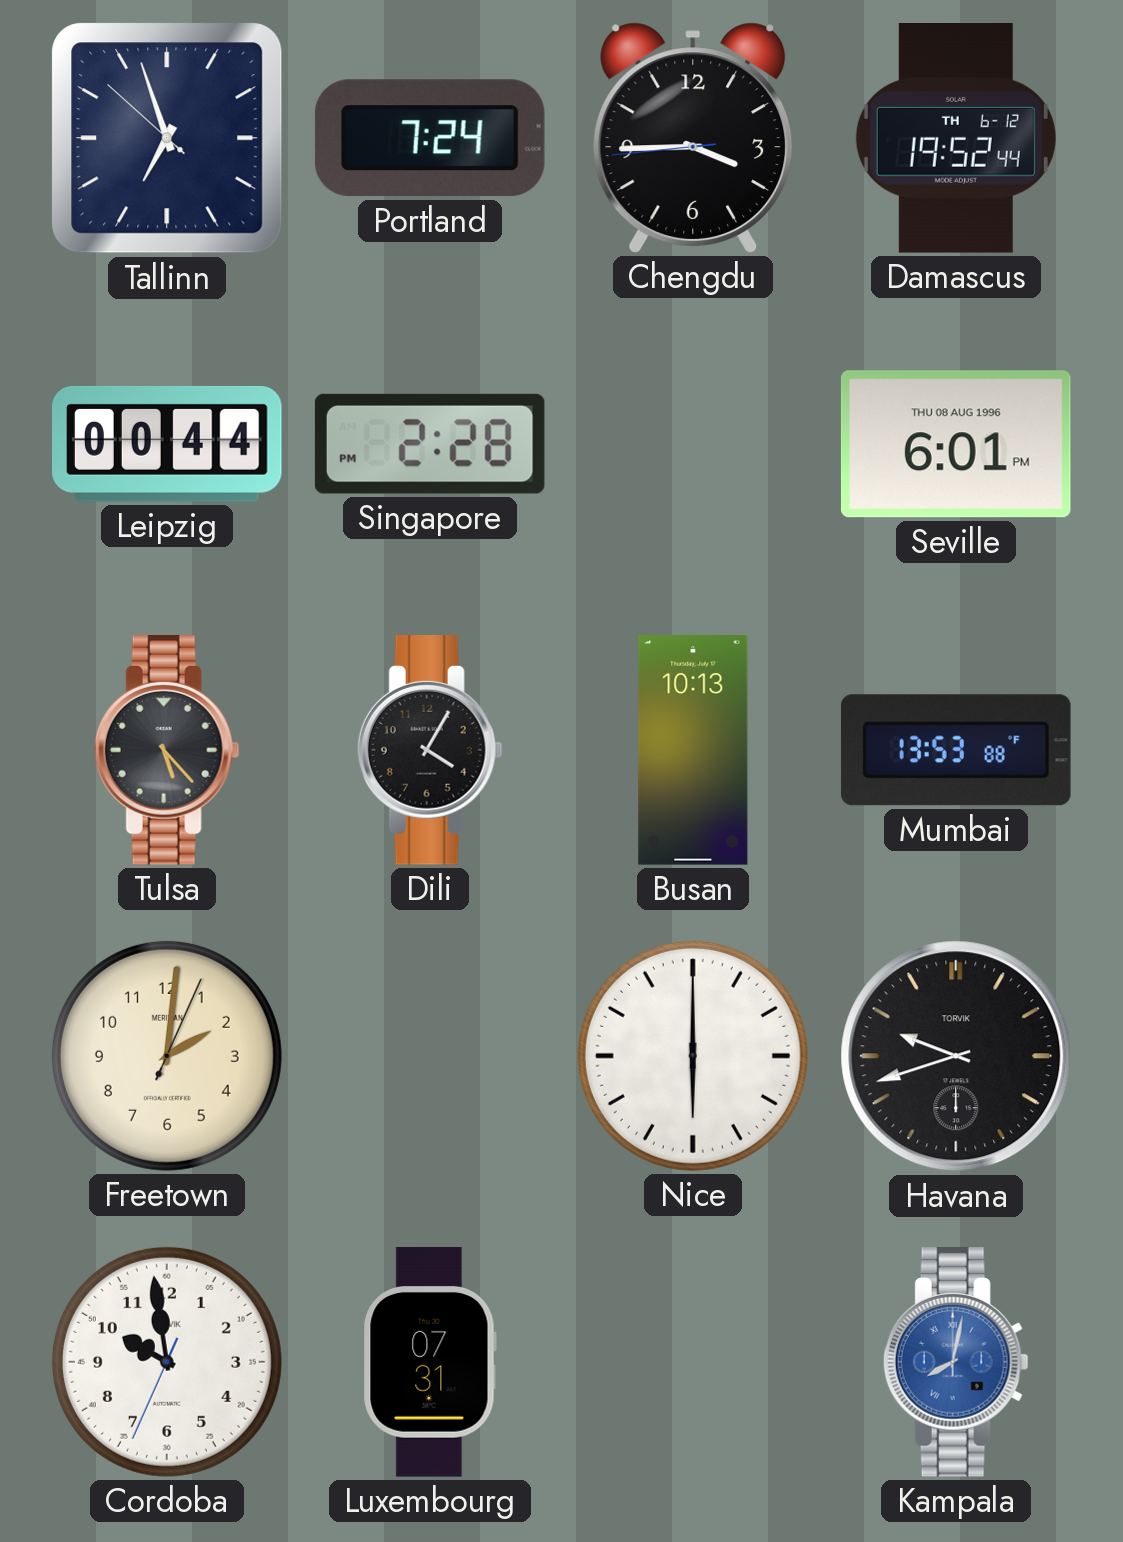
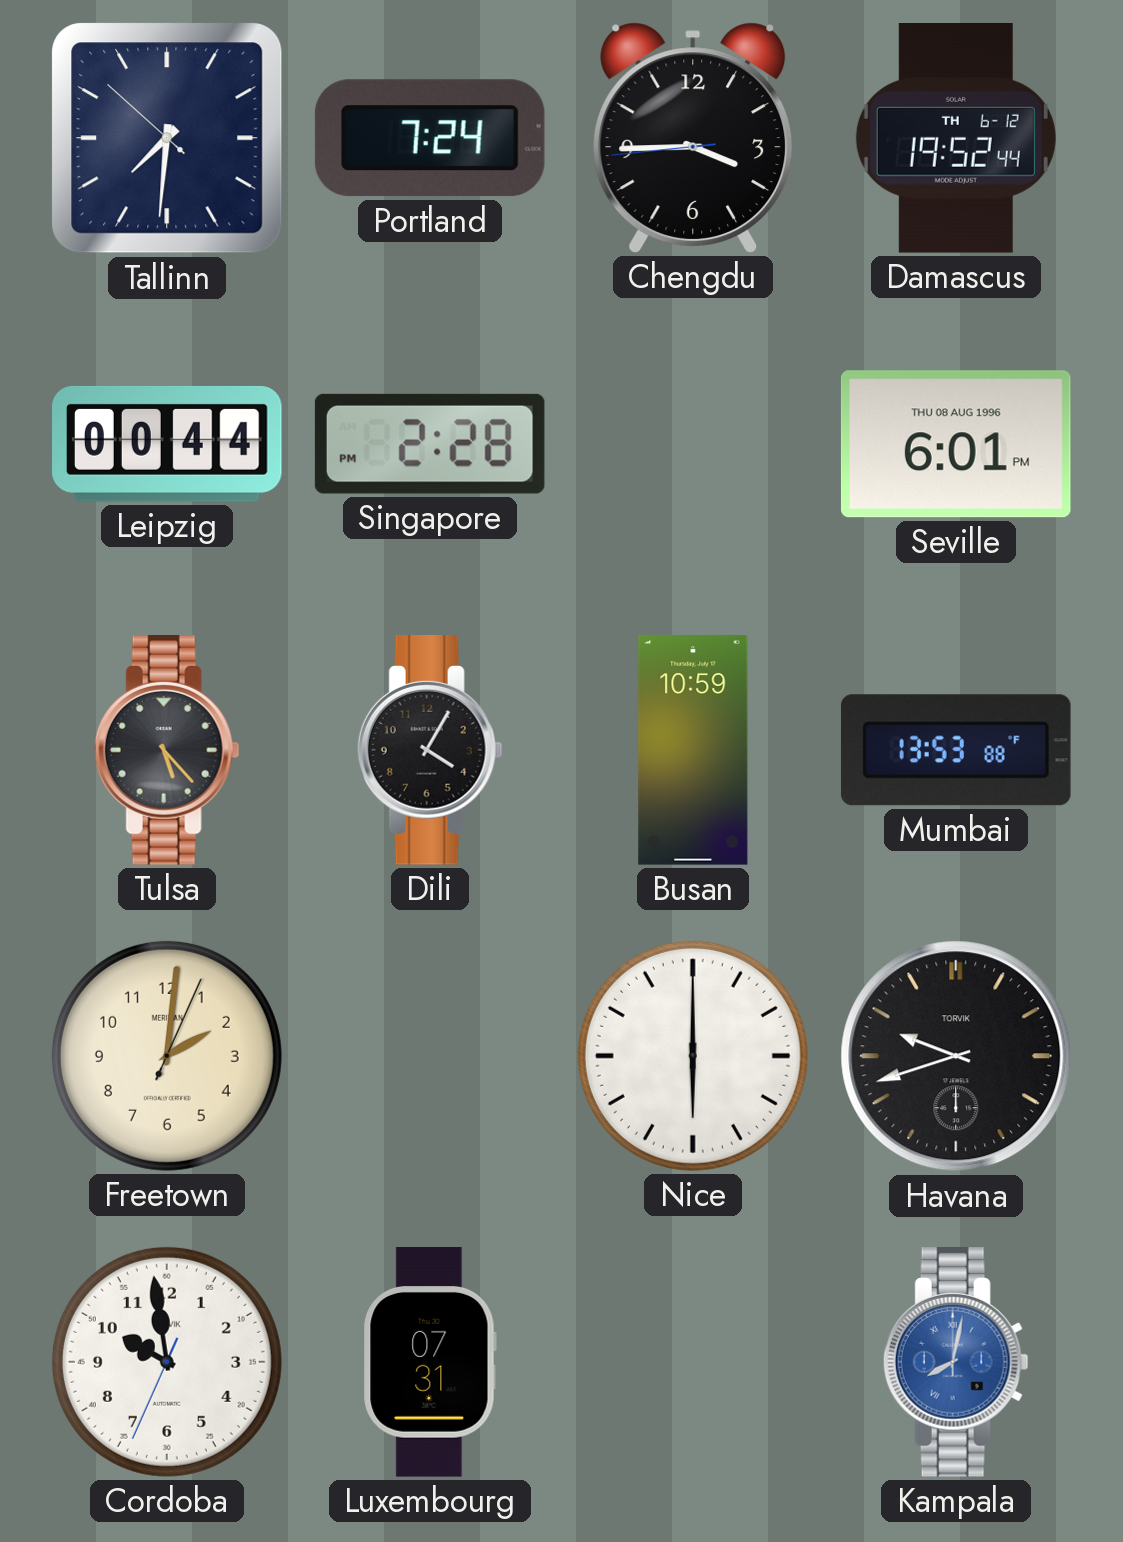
Tallinn: 6:56 -> 7:30 (167, 138)
Busan: 10:13 -> 10:59 (693, 750)
